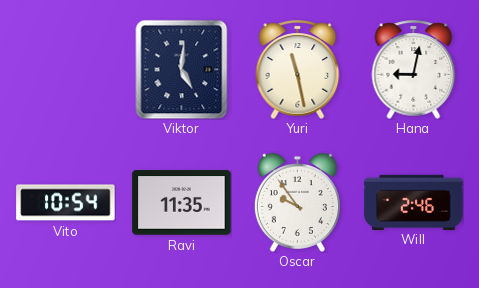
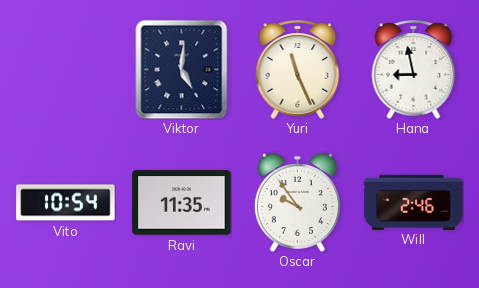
Yuri: 11:28 -> 11:26 (298, 69)
Hana: 9:02 -> 8:58 (414, 69)
